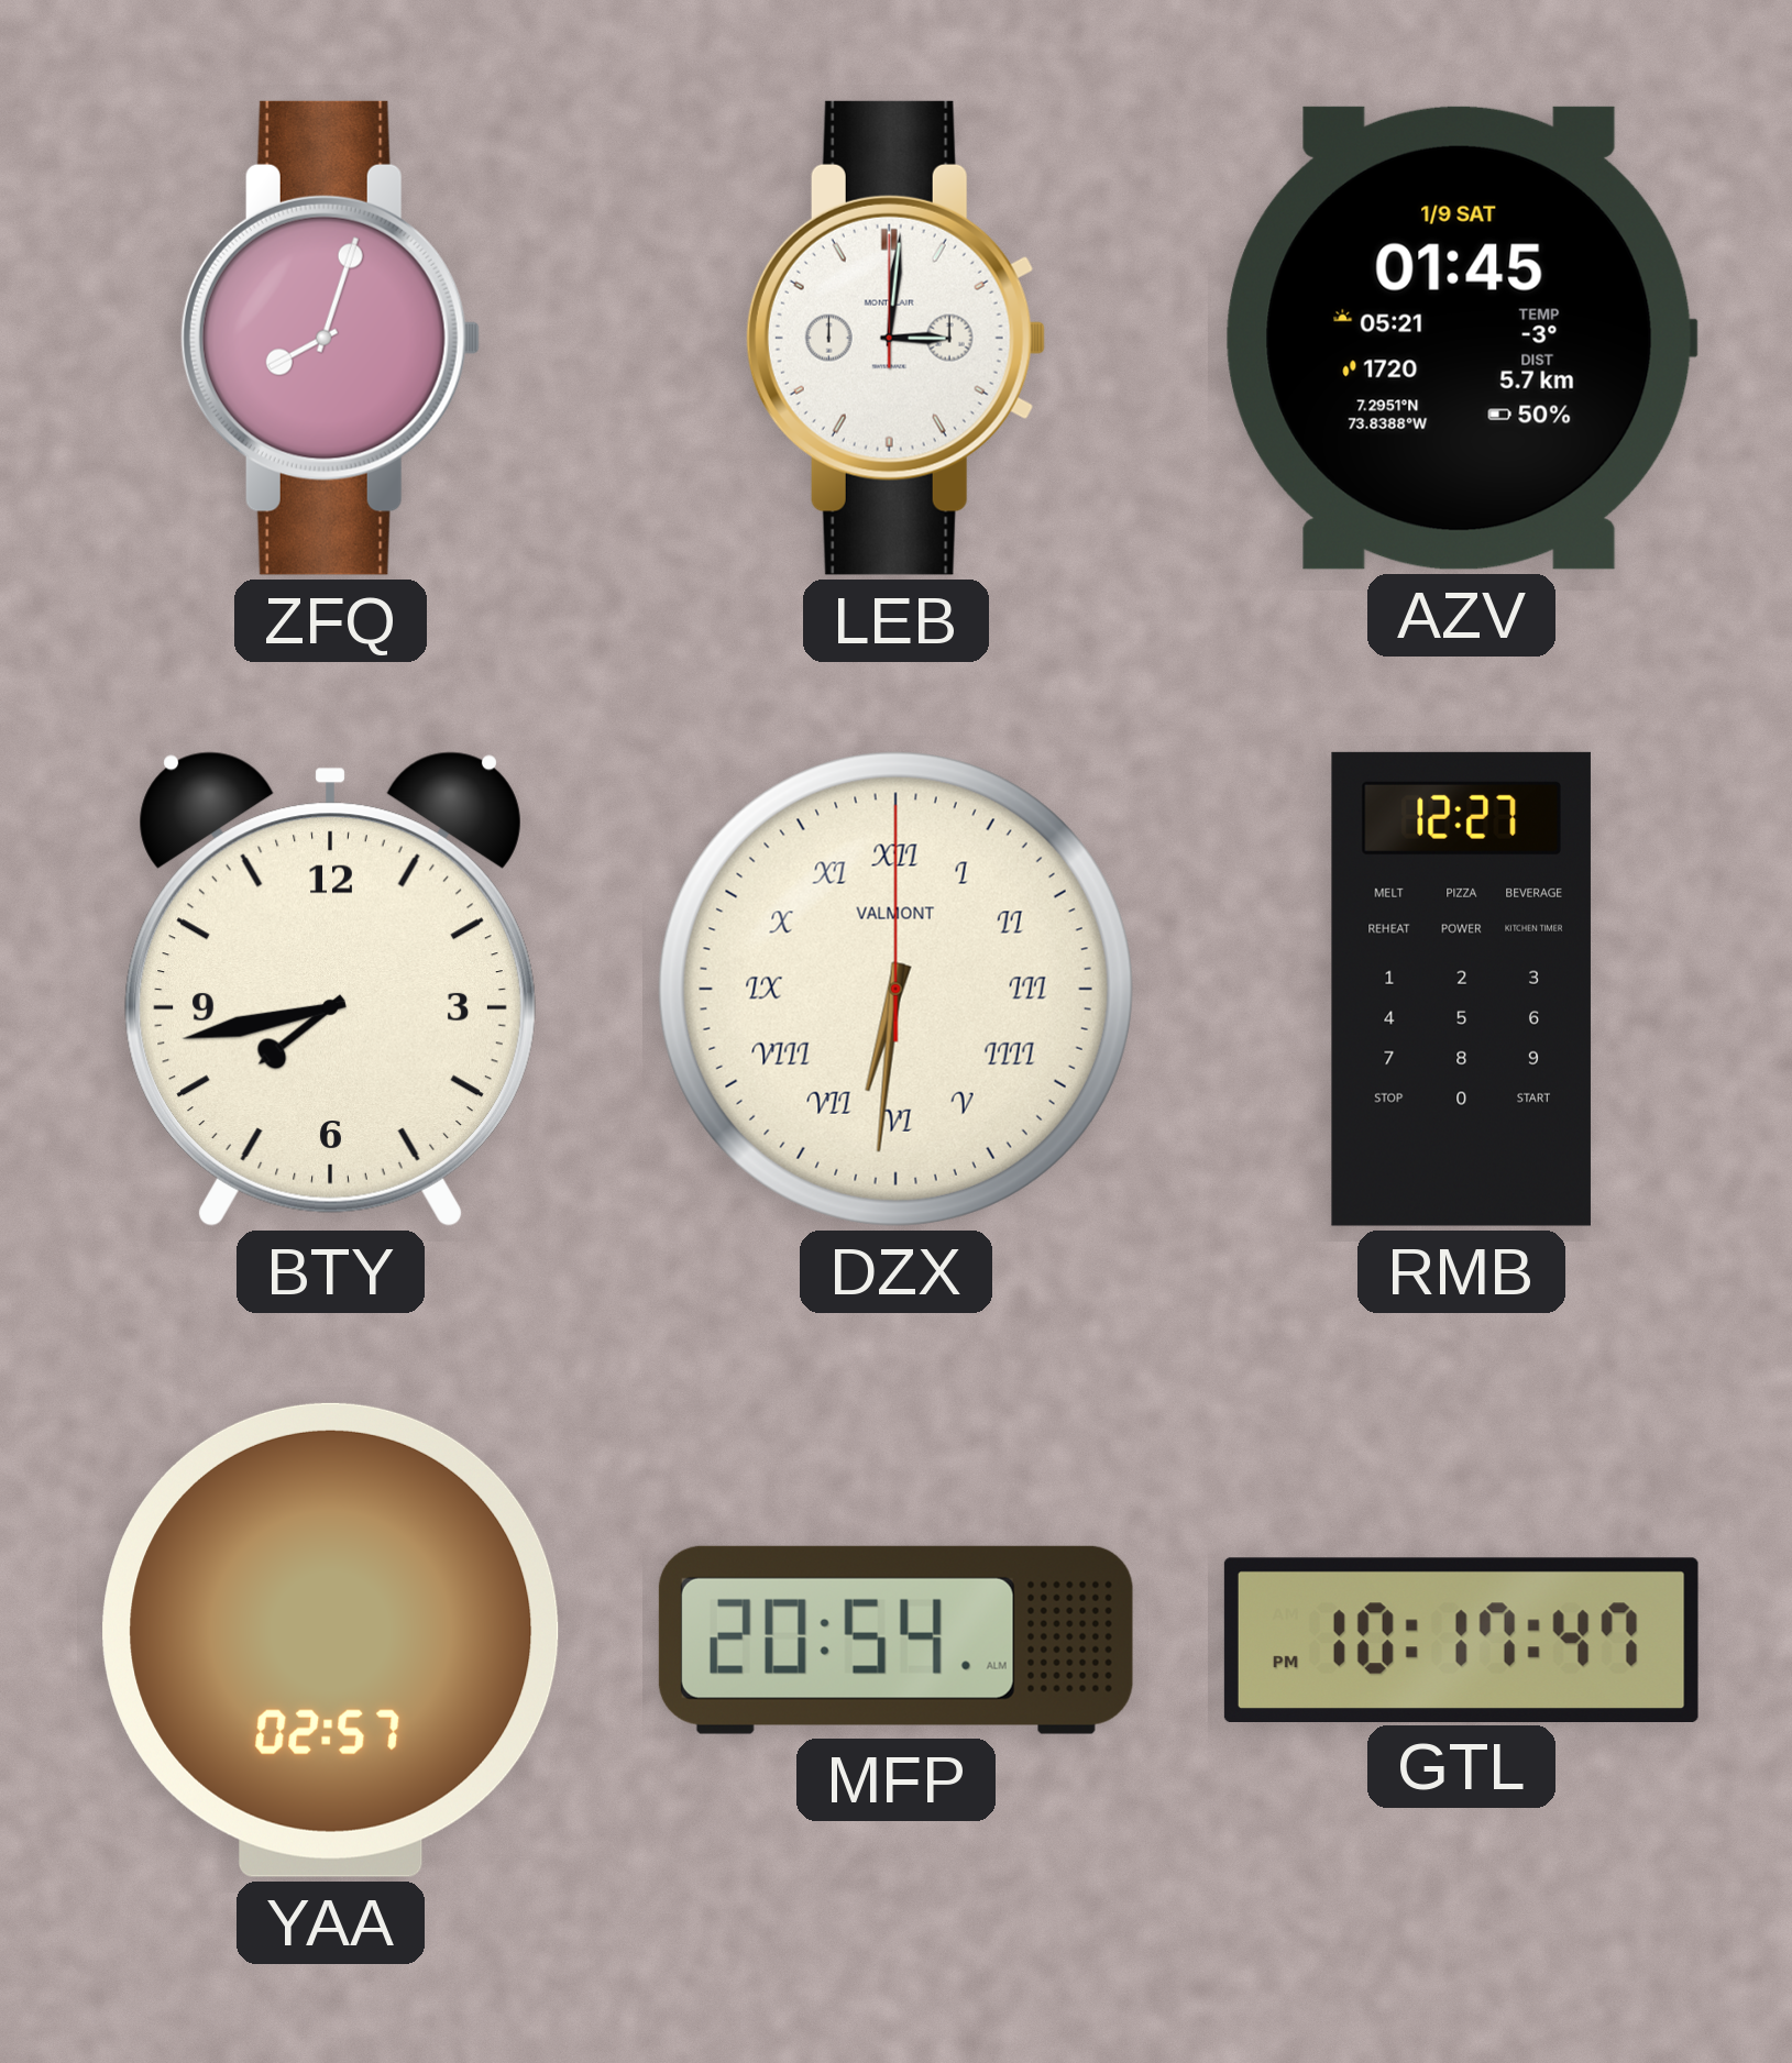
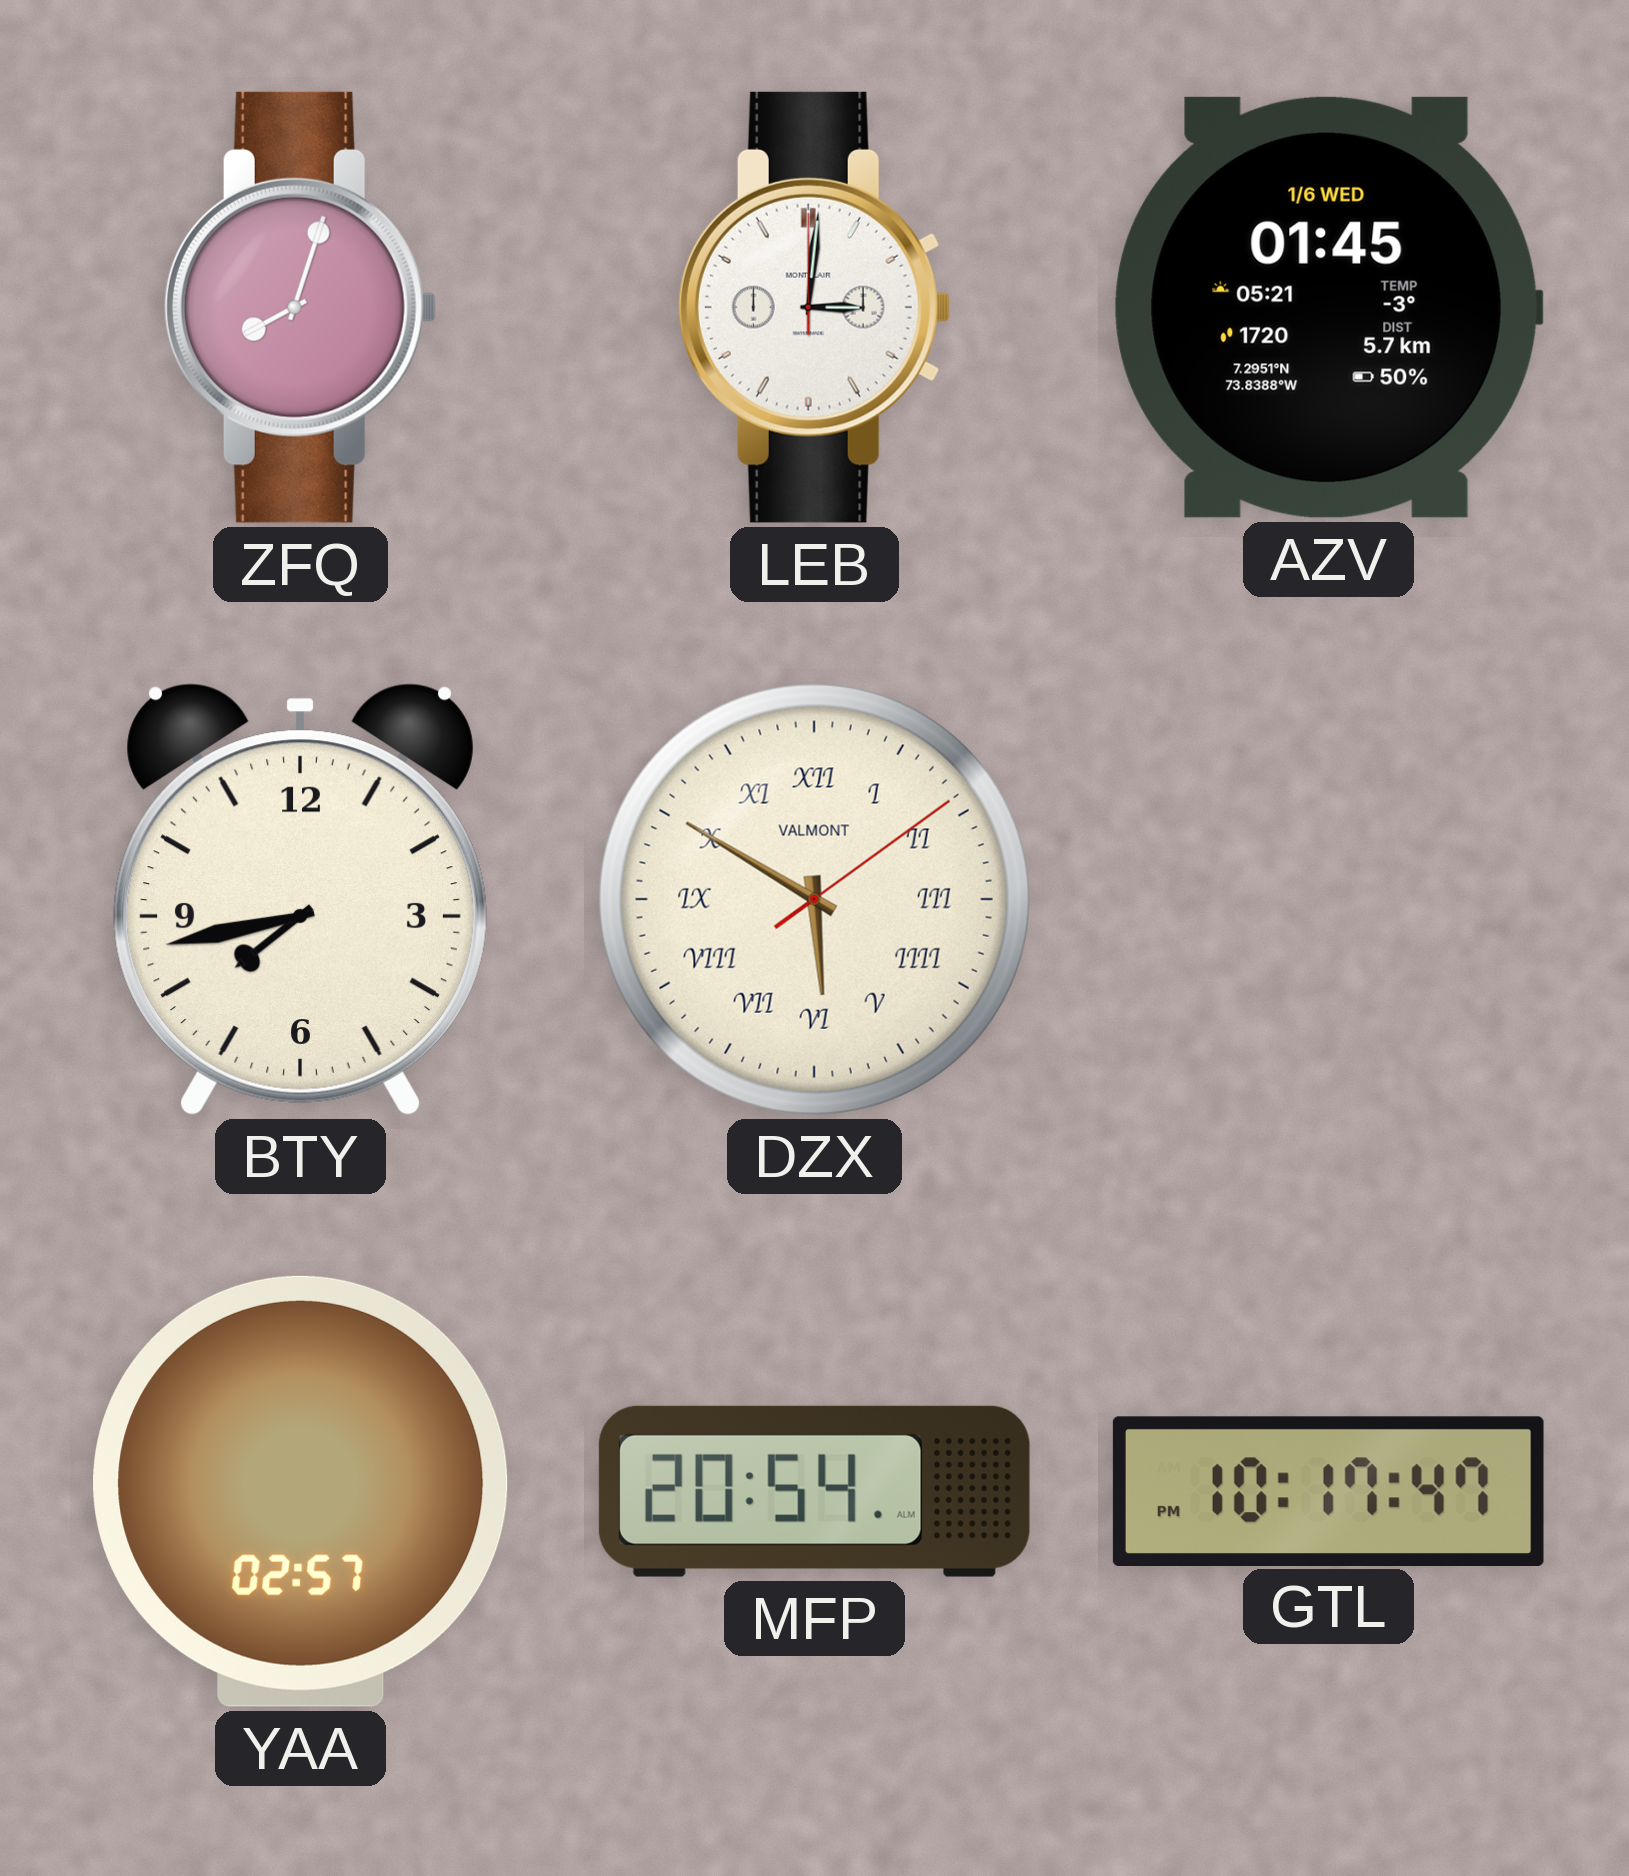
AZV date: 1/9 SAT -> 1/6 WED (1328, 307)
DZX: 6:31 -> 5:50 (814, 899)
RMB: 12:27 -> none (1461, 989)
